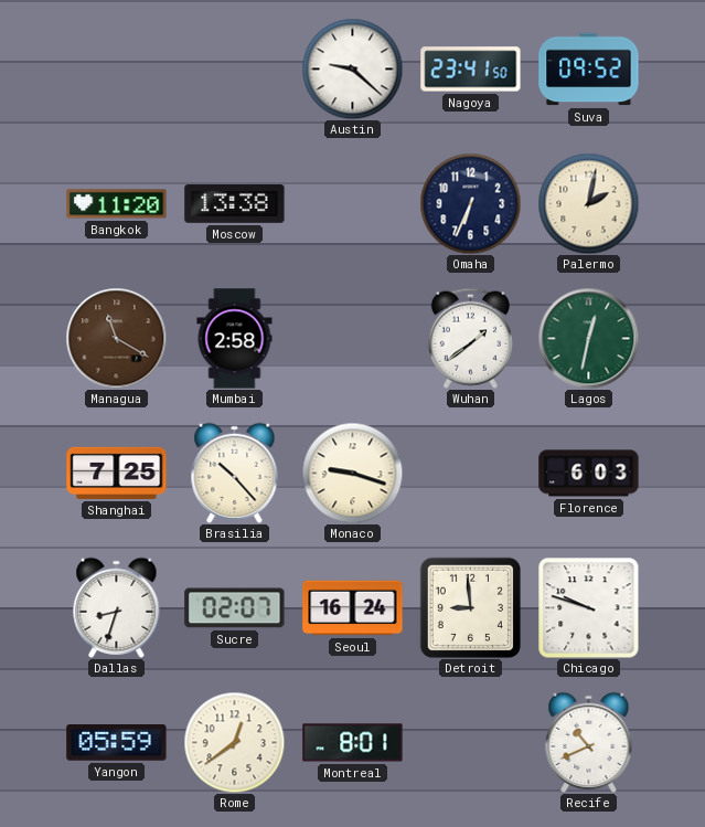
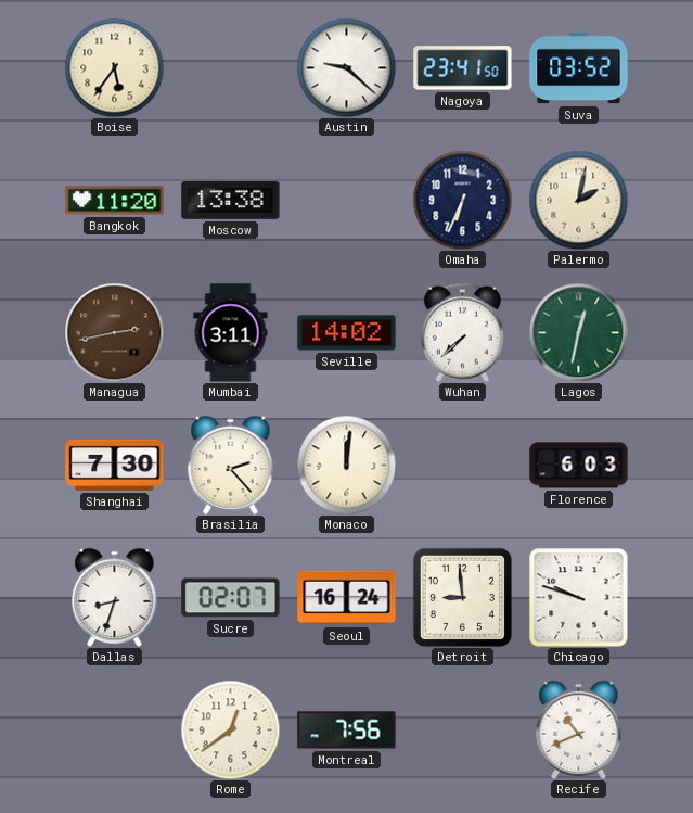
Boise: none -> 5:36 (114, 67)
Suva: 09:52 -> 03:52 (579, 68)
Managua: 11:20 -> 2:43 (114, 332)
Mumbai: 2:58 -> 3:11 (231, 333)
Seville: none -> 14:02 (347, 333)
Wuhan: 1:39 -> 7:38 (462, 332)
Shanghai: 7:25 -> 7:30 (115, 465)
Brasilia: 10:23 -> 2:23 (231, 465)
Monaco: 9:18 -> 12:01 (346, 465)
Yangon: 05:59 -> none (117, 743)
Montreal: 8:01 -> 7:56 (347, 731)
